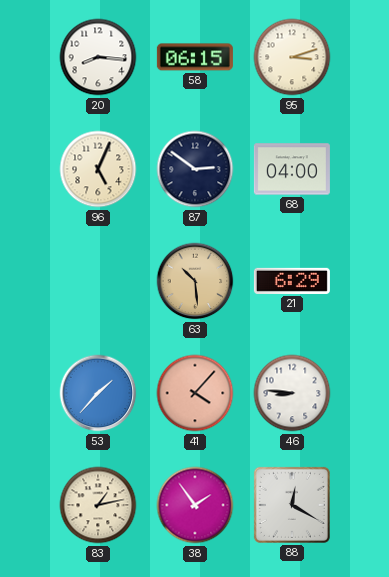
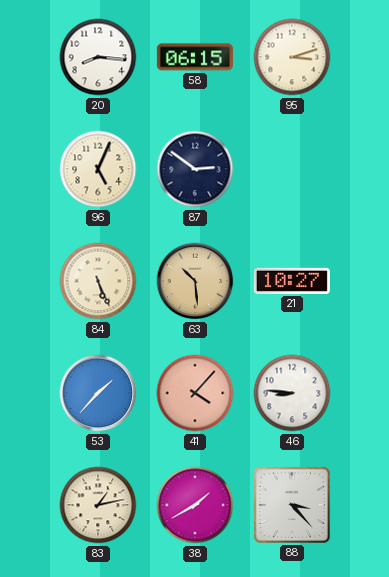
68: 04:00 -> none (292, 169)
84: none -> 5:26 (98, 281)
21: 6:29 -> 10:27 (292, 281)
38: 1:54 -> 1:40 (195, 505)
88: 12:20 -> 3:23 (292, 505)
